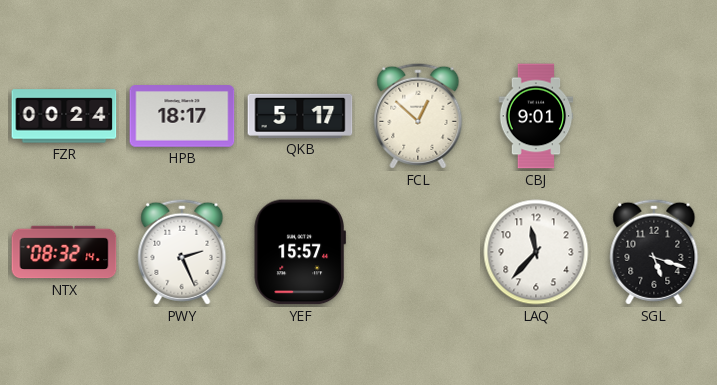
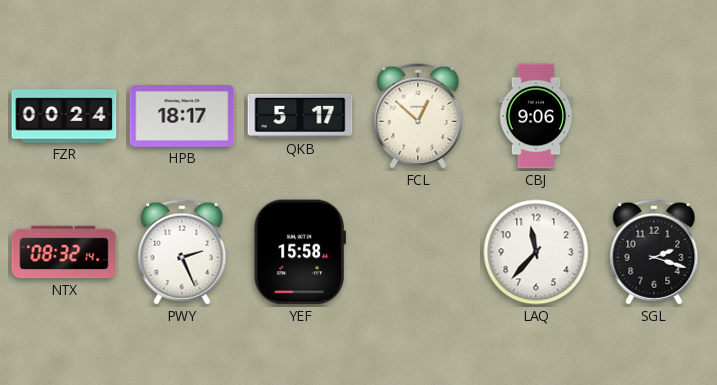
CBJ: 9:01 -> 9:06 (536, 116)
YEF: 15:57 -> 15:58 (300, 252)
SGL: 5:18 -> 2:18 (654, 252)
